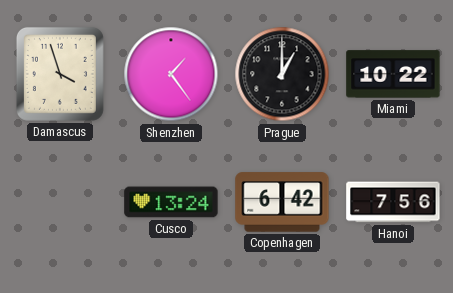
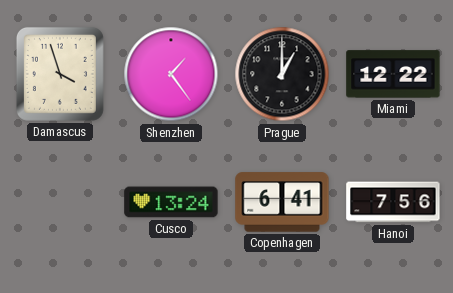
Miami: 10:22 -> 12:22 (393, 74)
Copenhagen: 6:42 -> 6:41 (282, 202)
